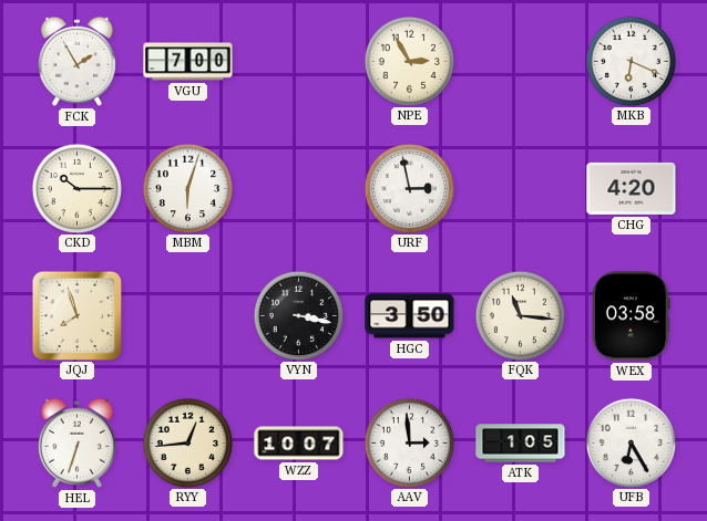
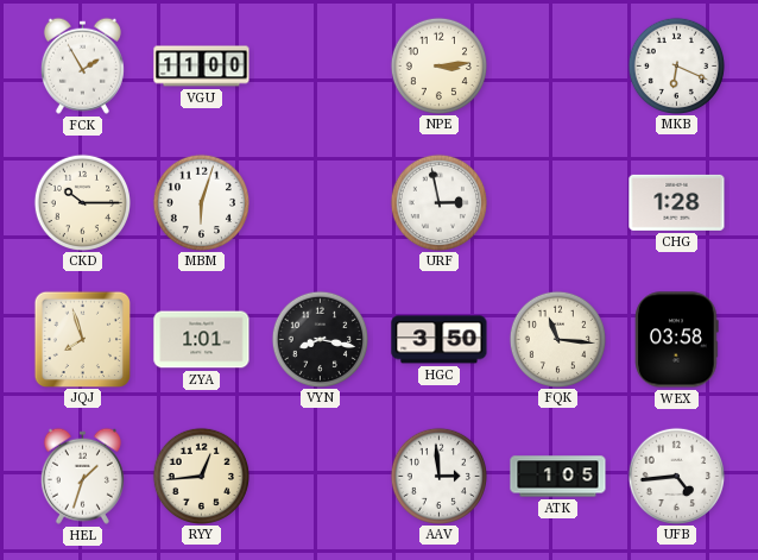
VGU: 7:00 -> 11:00 (202, 67)
NPE: 2:55 -> 3:14 (438, 65)
CHG: 4:20 -> 1:28 (677, 202)
ZYA: none -> 1:01 (202, 340)
VYN: 3:17 -> 8:17 (320, 339)
HEL: 6:33 -> 1:33 (82, 476)
WZZ: 10:07 -> none (299, 444)
UFB: 6:25 -> 4:44 (676, 476)
